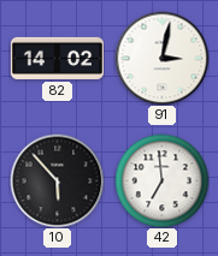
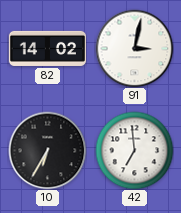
10: 5:53 -> 6:35 (47, 150)
